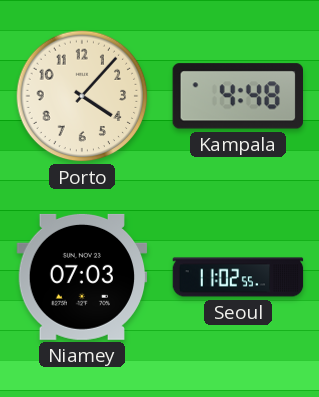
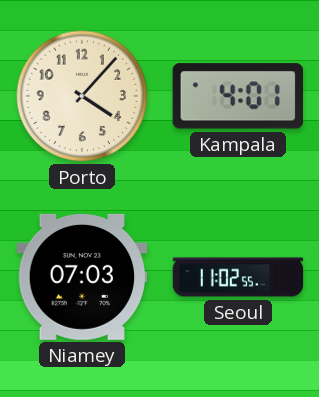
Kampala: 4:48 -> 4:01 (237, 96)
